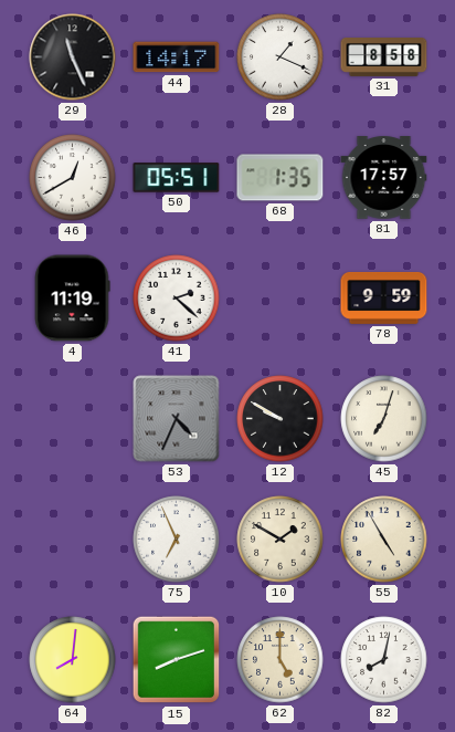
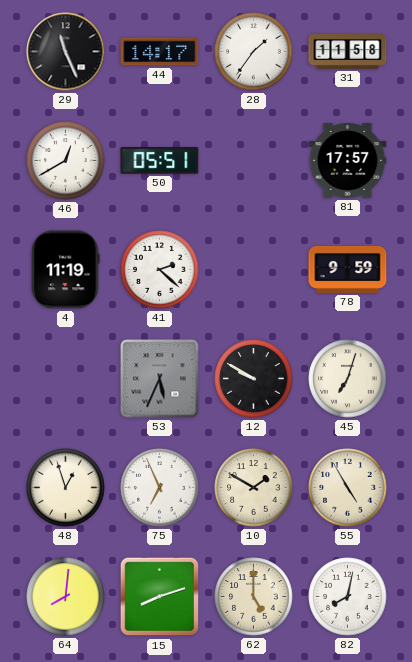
28: 1:19 -> 1:36 (254, 52)
31: 8:58 -> 11:58 (348, 52)
68: 1:35 -> none (281, 178)
53: 4:34 -> 5:34 (160, 379)
48: none -> 12:57 (66, 488)
